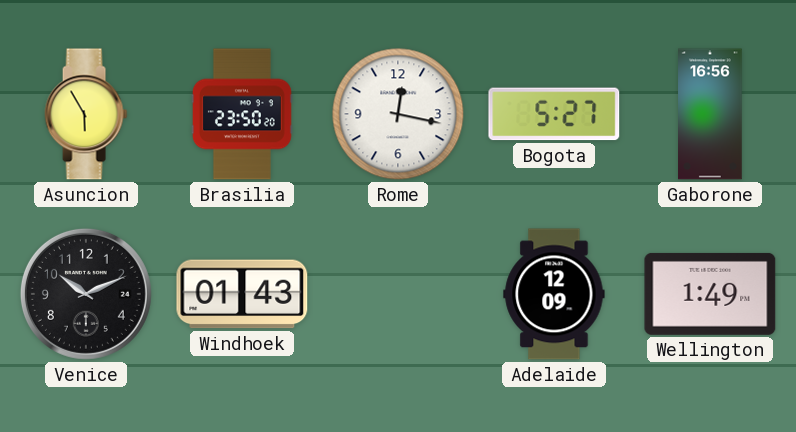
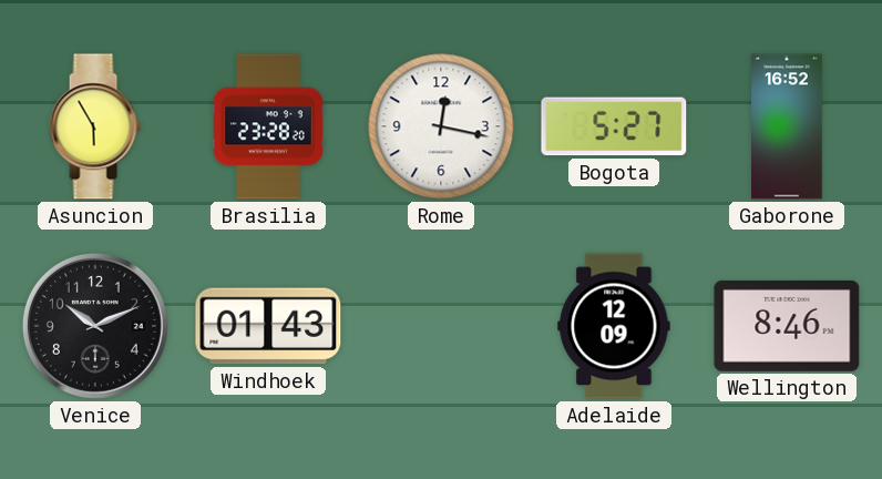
Brasilia: 23:50 -> 23:28 (268, 126)
Gaborone: 16:56 -> 16:52 (787, 126)
Wellington: 1:49 -> 8:46 (787, 326)
